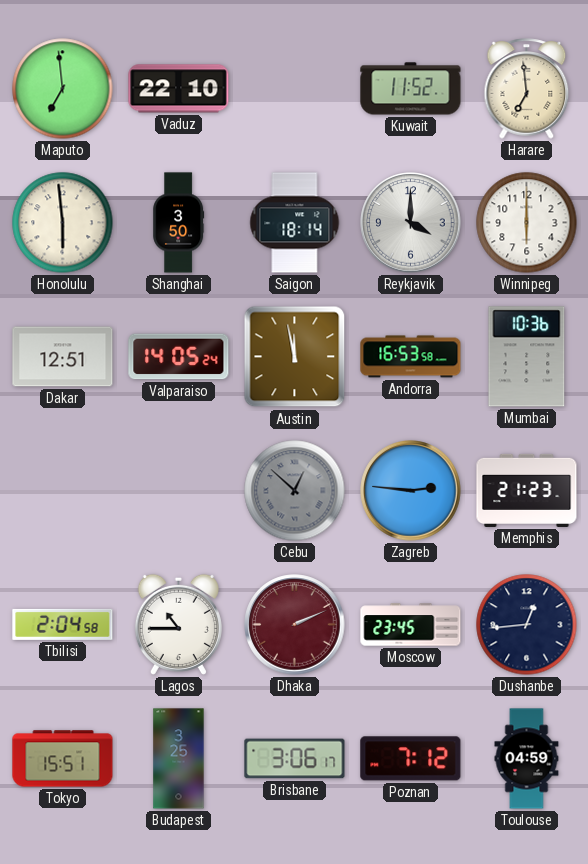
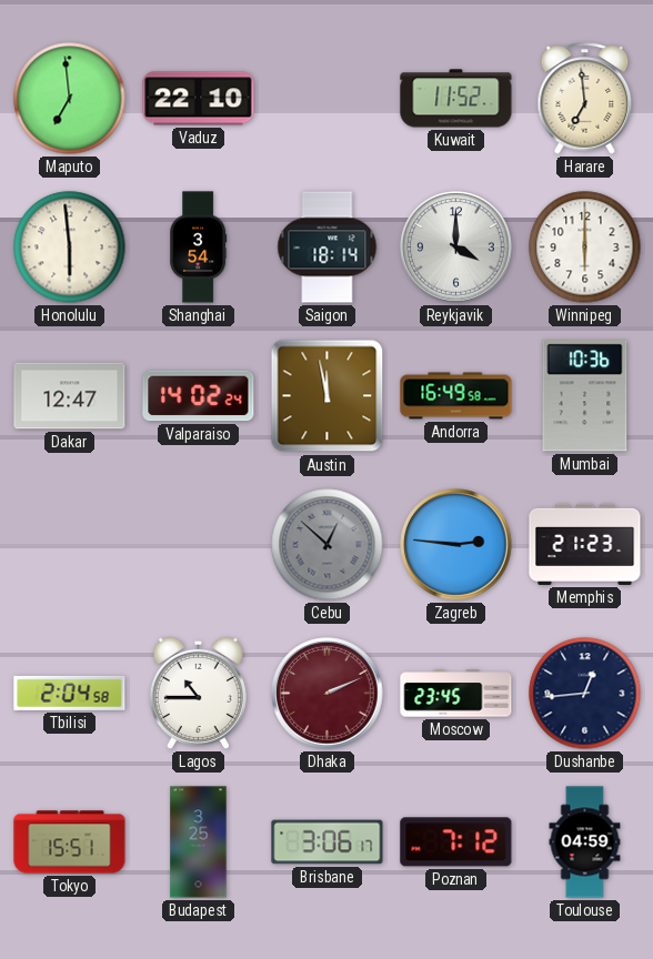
Shanghai: 3:50 -> 3:54 (199, 248)
Dakar: 12:51 -> 12:47 (70, 396)
Valparaiso: 14:05 -> 14:02 (199, 396)
Andorra: 16:53 -> 16:49 (456, 396)
